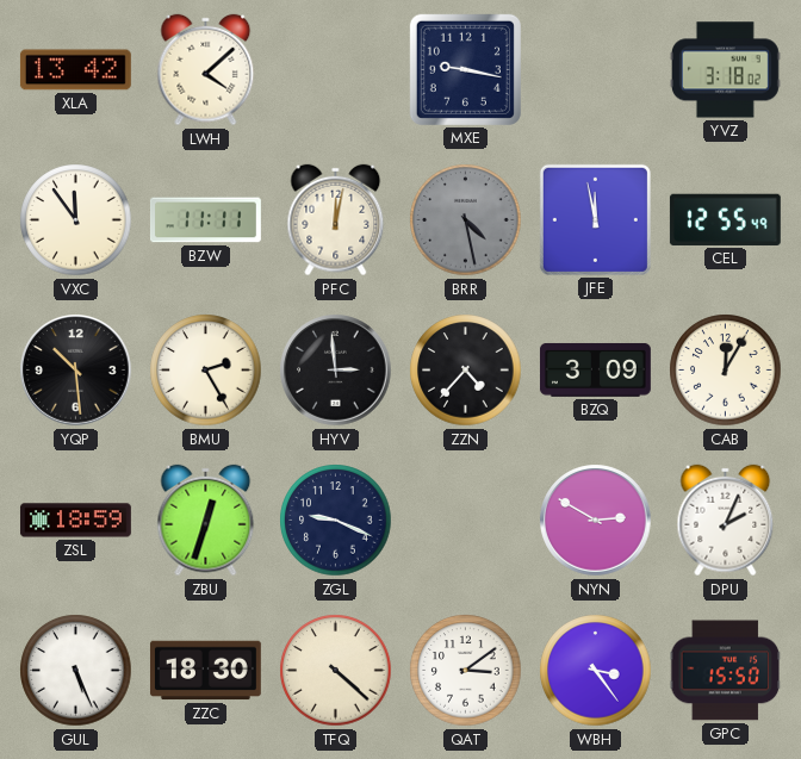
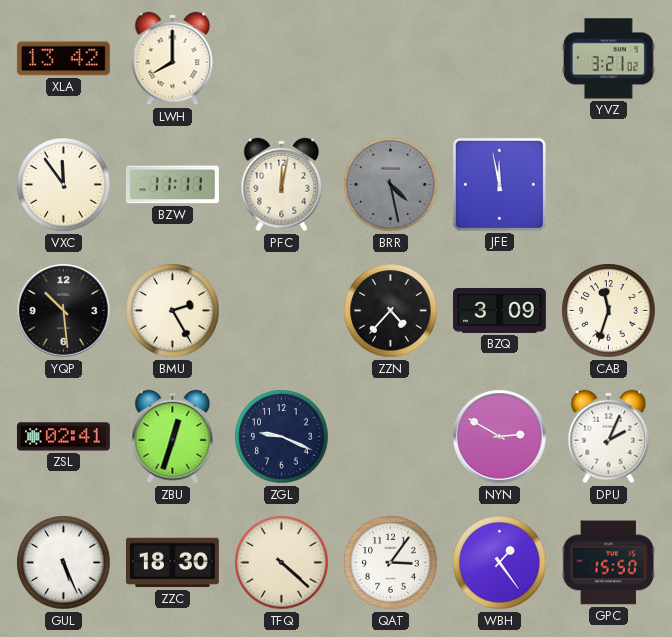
LWH: 4:08 -> 8:00 (173, 59)
MXE: 9:17 -> none (465, 69)
YVZ: 3:18 -> 3:21 (608, 59)
CEL: 12:55 -> none (725, 219)
HYV: 2:59 -> none (336, 371)
CAB: 12:05 -> 11:33 (609, 311)
ZSL: 18:59 -> 02:41 (64, 437)
QAT: 3:09 -> 3:06 (391, 563)
WBH: 3:24 -> 1:24 (500, 563)
